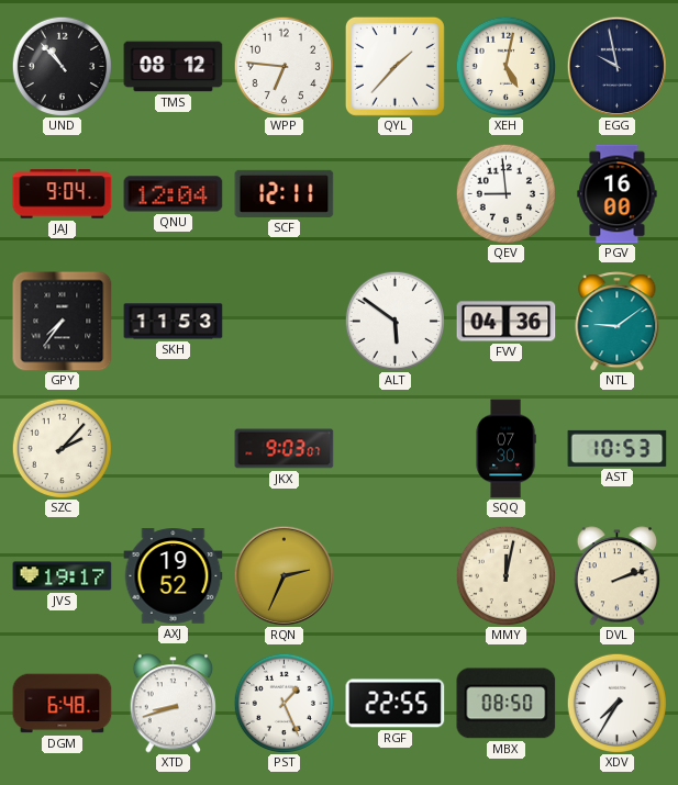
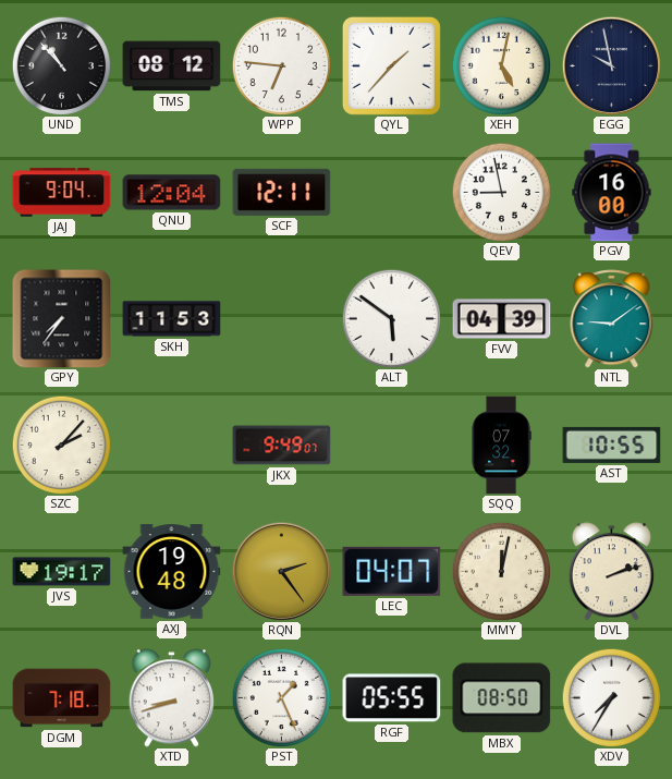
QEV: 8:59 -> 8:58 (501, 192)
FVV: 04:36 -> 04:39 (502, 319)
JKX: 9:03 -> 9:49 (282, 446)
SQQ: 07:30 -> 07:32 (501, 446)
AST: 10:53 -> 10:55 (612, 445)
AXJ: 19:52 -> 19:48 (172, 572)
RQN: 2:34 -> 2:24 (281, 571)
LEC: none -> 04:07 (392, 571)
DGM: 6:48 -> 7:18 (62, 698)
RGF: 22:55 -> 05:55 (392, 698)
